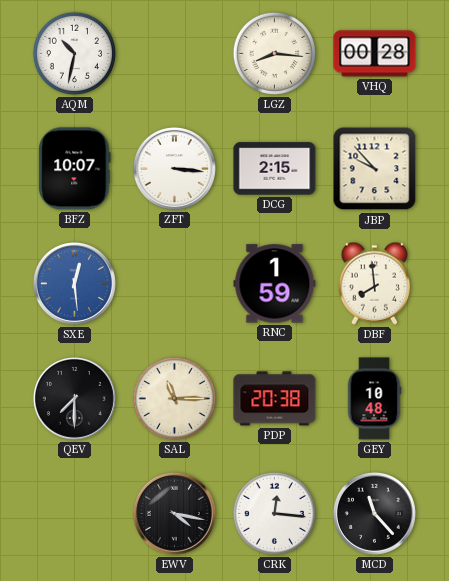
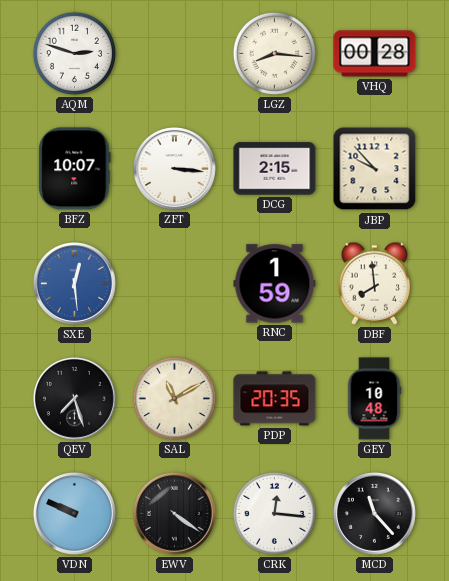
AQM: 10:32 -> 2:48 (74, 53)
QEV: 7:30 -> 7:27 (74, 398)
SAL: 11:15 -> 11:10 (174, 398)
PDP: 20:38 -> 20:35 (275, 399)
VDN: none -> 9:49 (74, 513)
EWV: 4:17 -> 4:21 (174, 513)
